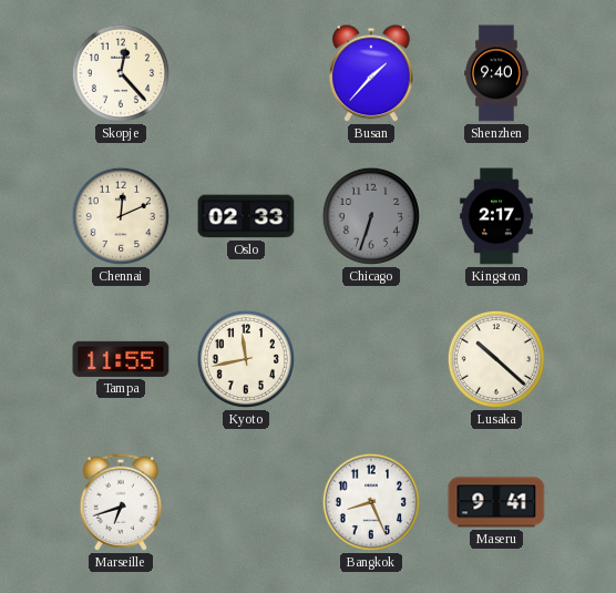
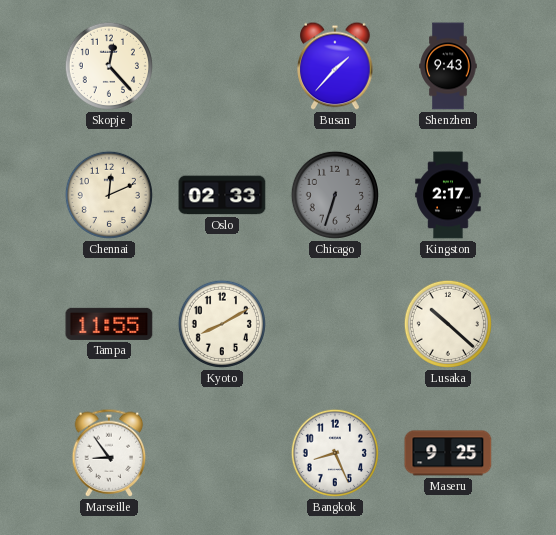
Shenzhen: 9:40 -> 9:43 (448, 66)
Kyoto: 11:43 -> 8:10 (222, 324)
Marseille: 6:42 -> 8:54 (109, 453)
Maseru: 9:41 -> 9:25 (448, 453)
